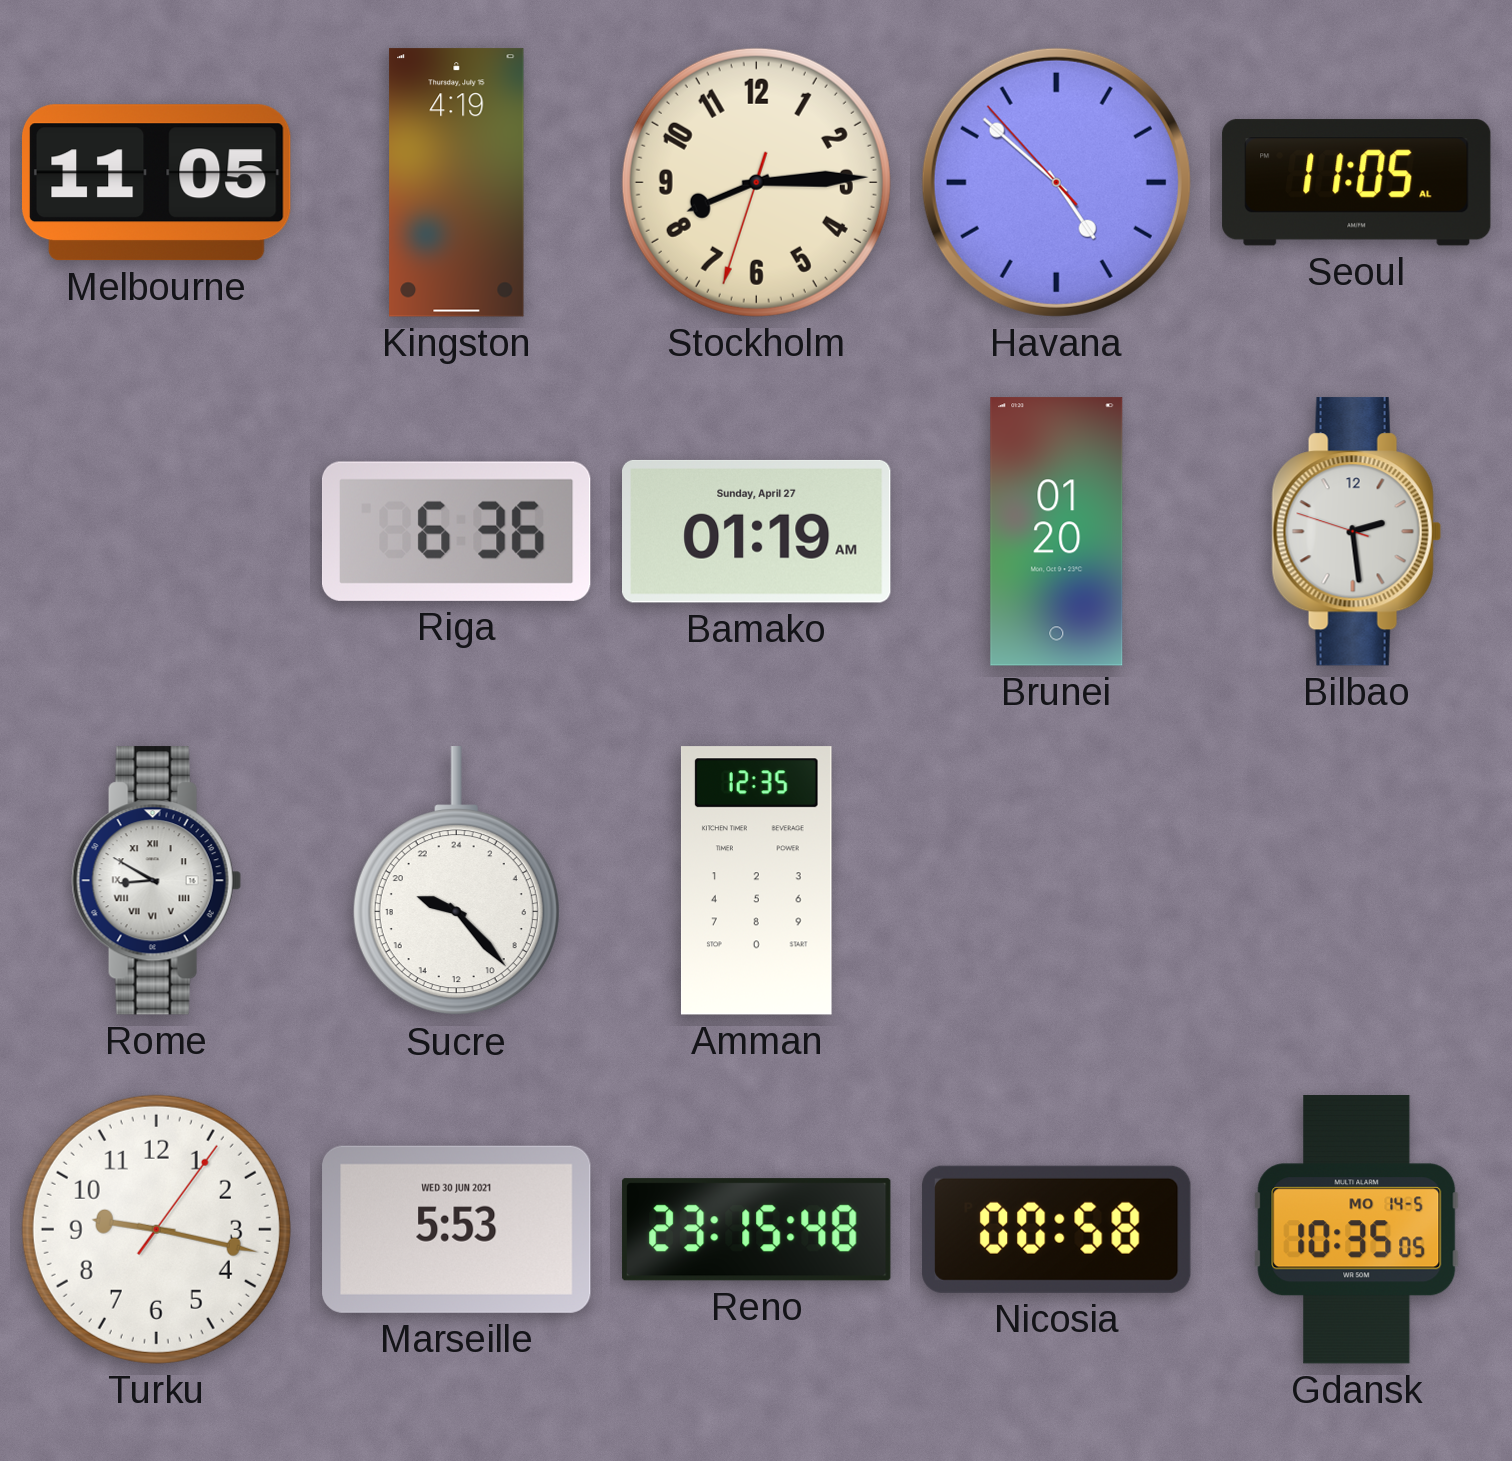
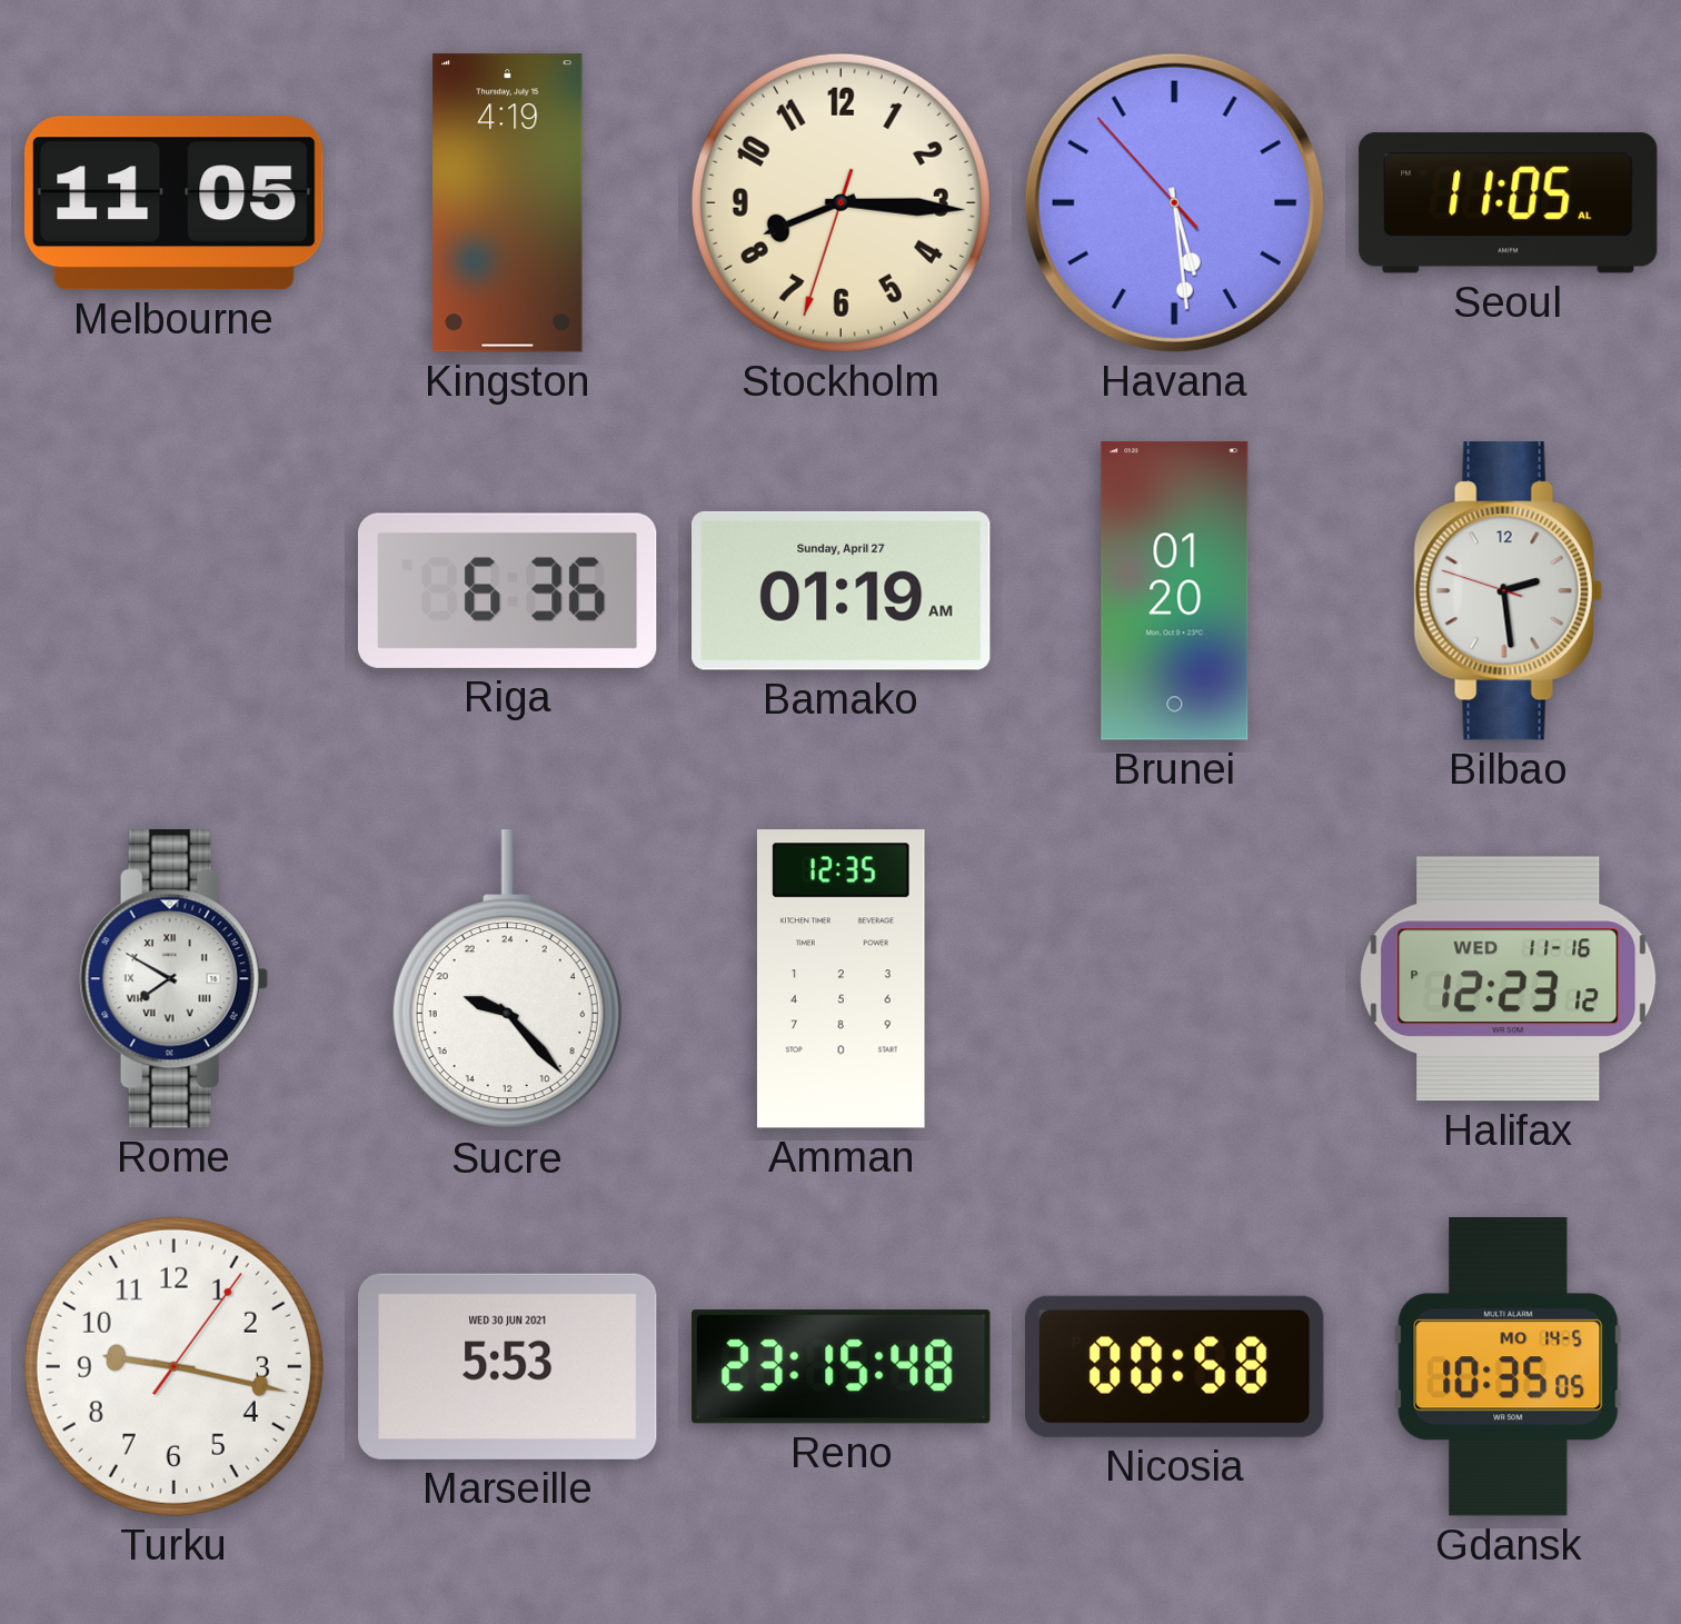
Stockholm: 8:14 -> 8:15 (840, 202)
Havana: 4:51 -> 5:28 (1174, 202)
Rome: 8:50 -> 7:50 (173, 979)
Halifax: none -> 12:23 (1509, 979)
